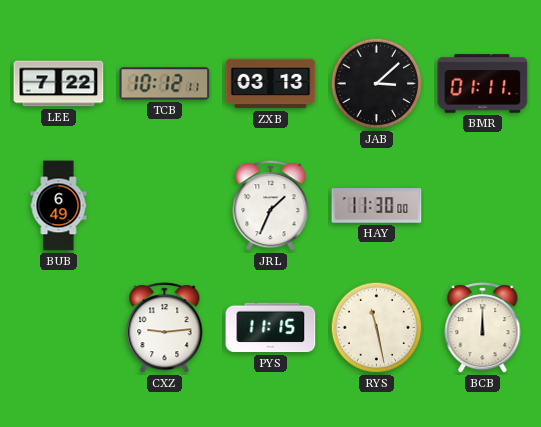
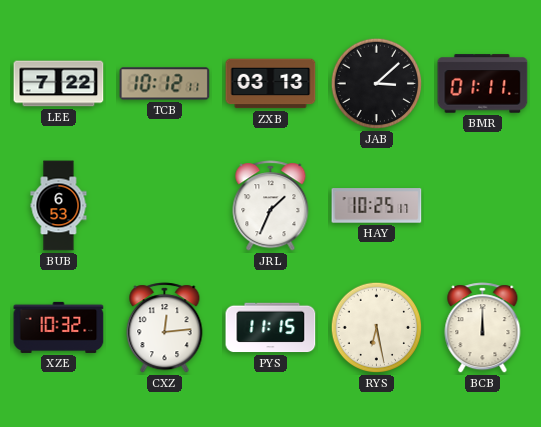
BUB: 6:49 -> 6:53 (59, 206)
HAY: 11:30 -> 10:25 (377, 206)
XZE: none -> 10:32 (59, 327)
CXZ: 9:14 -> 12:14 (165, 328)
RYS: 11:28 -> 6:28 (377, 328)
